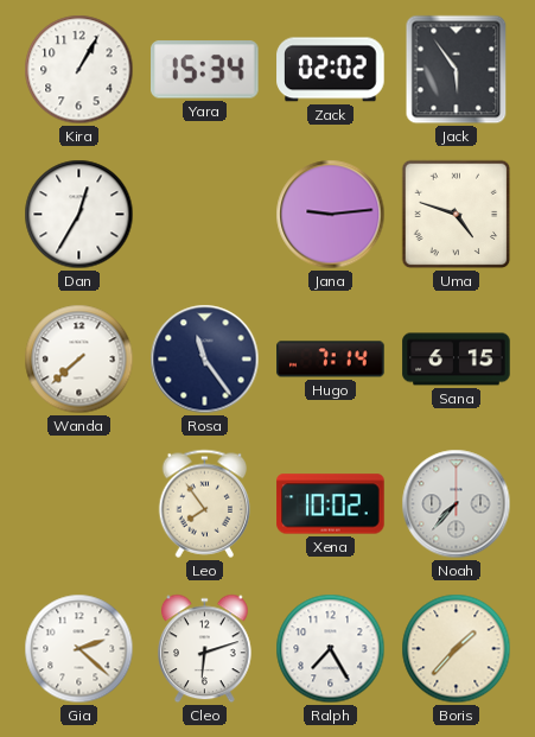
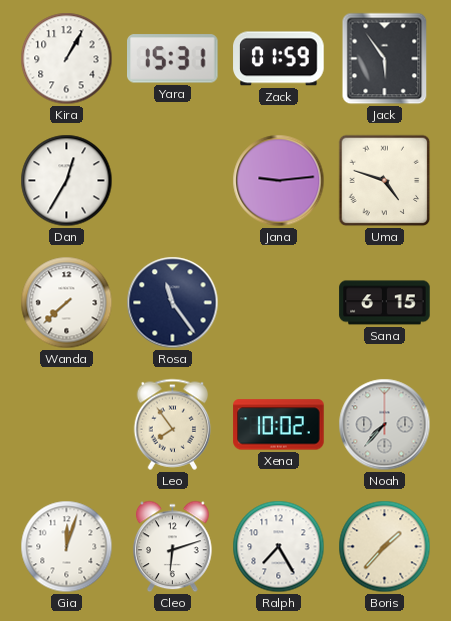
Yara: 15:34 -> 15:31 (173, 59)
Zack: 02:02 -> 01:59 (279, 59)
Hugo: 7:14 -> none (331, 360)
Gia: 2:22 -> 12:03 (67, 547)
